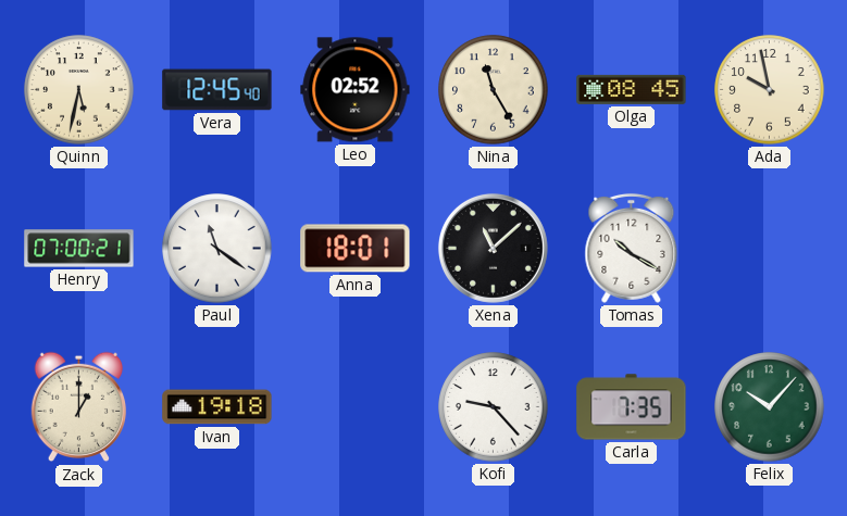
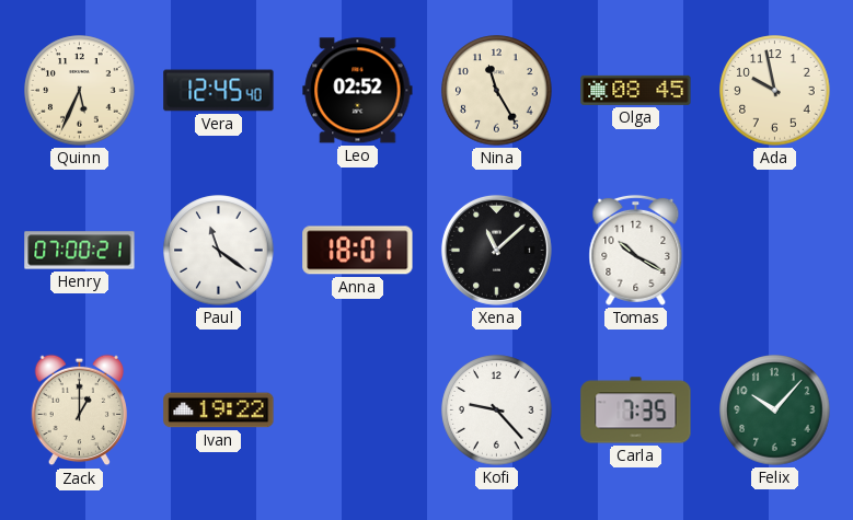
Quinn: 5:32 -> 5:34 (80, 91)
Ivan: 19:18 -> 19:22 (219, 411)
